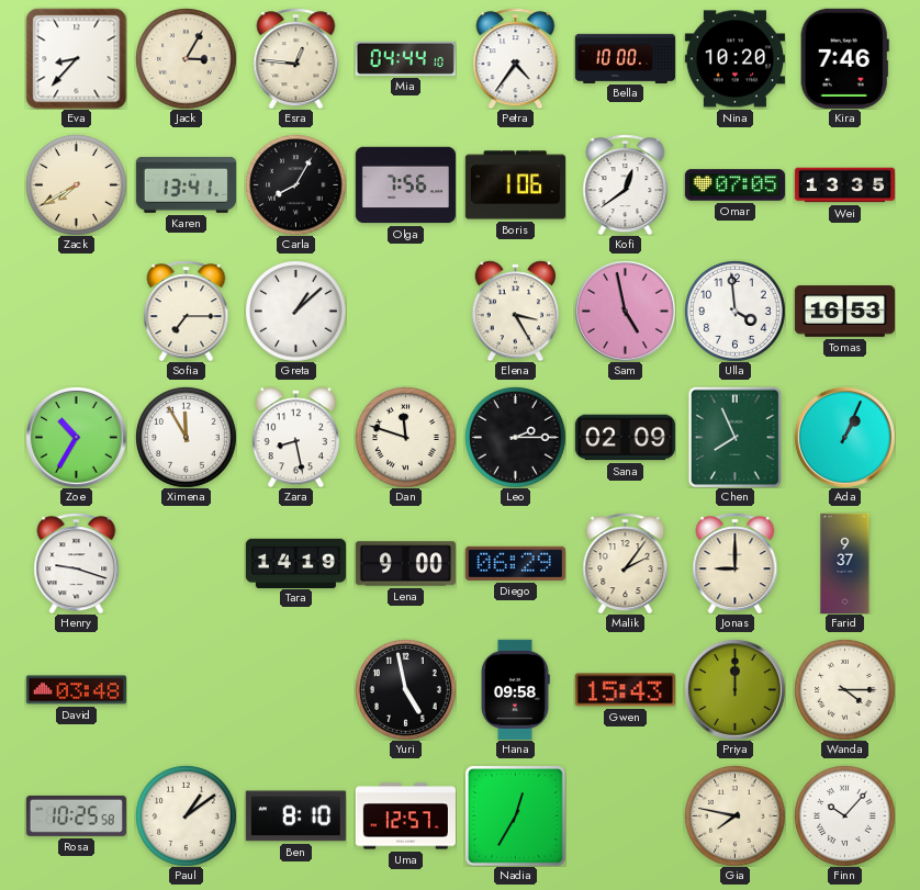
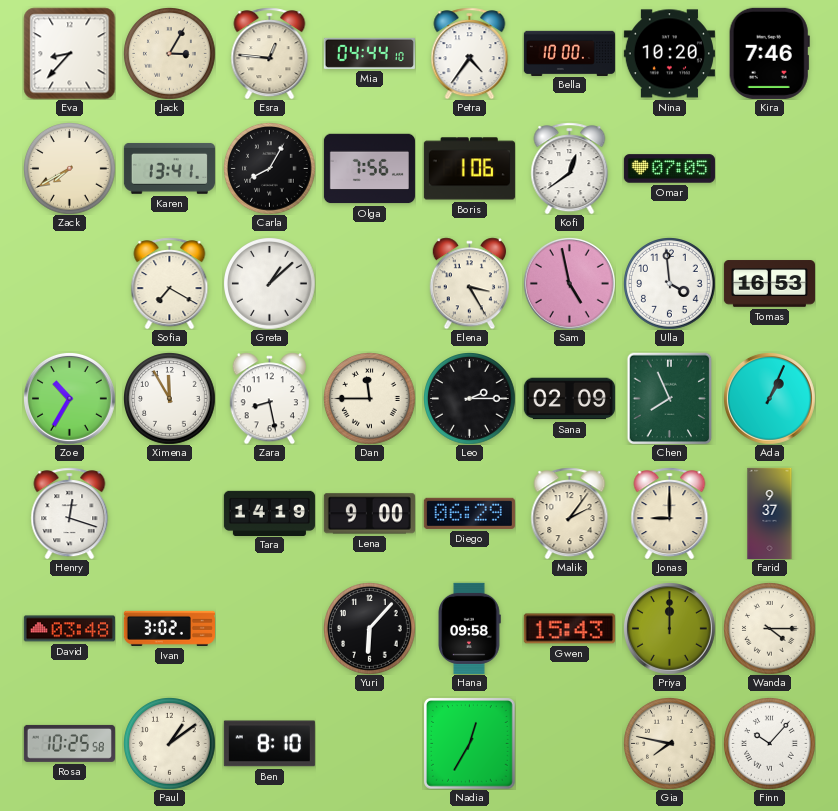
Wei: 13:35 -> none (844, 185)
Sofia: 7:15 -> 7:20 (170, 283)
Dan: 11:48 -> 11:45 (370, 399)
Henry: 9:18 -> 12:18 (70, 513)
Ivan: none -> 3:02 (169, 628)
Yuri: 4:58 -> 6:07 (370, 629)
Uma: 12:57 -> none (405, 816)
